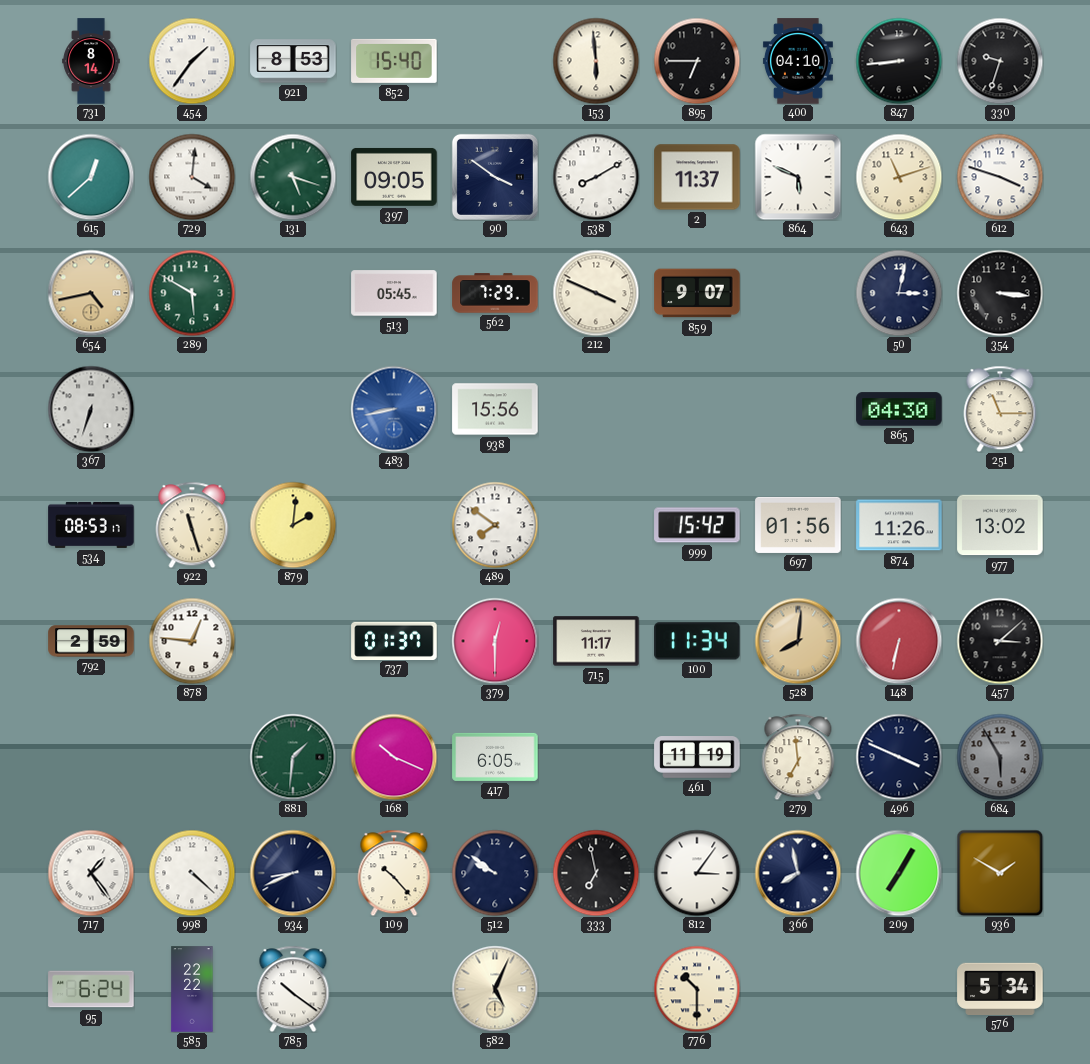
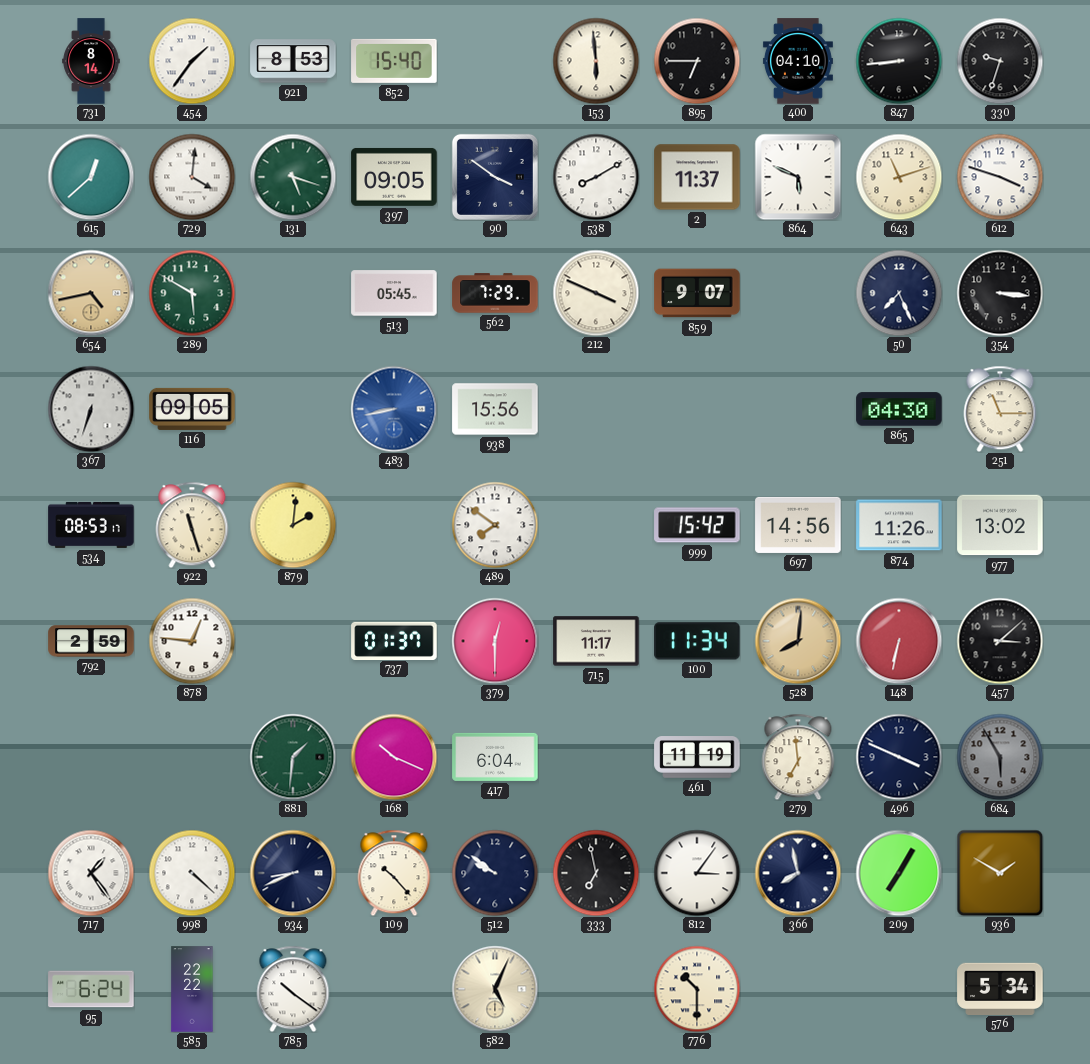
50: 3:02 -> 7:26 (899, 293)
116: none -> 09:05 (192, 409)
697: 01:56 -> 14:56 (798, 525)
417: 6:05 -> 6:04 (495, 757)
